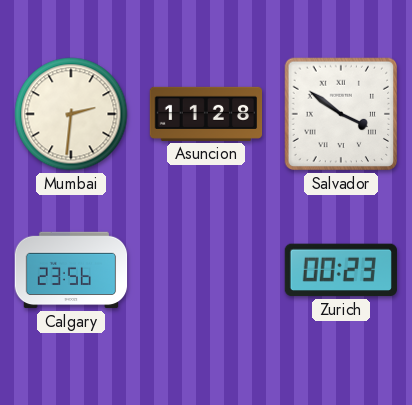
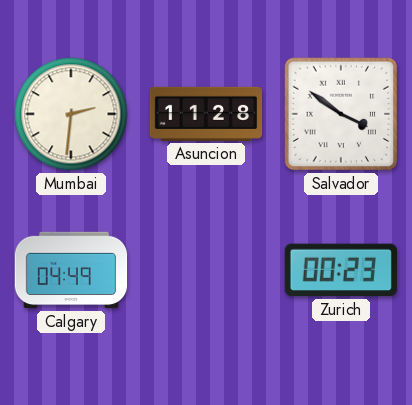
Calgary: 23:56 -> 04:49 (71, 270)
